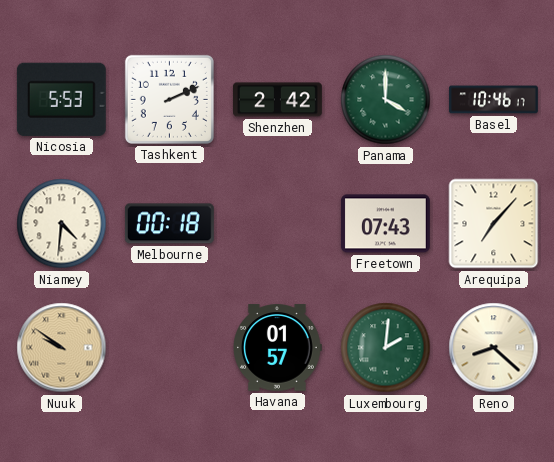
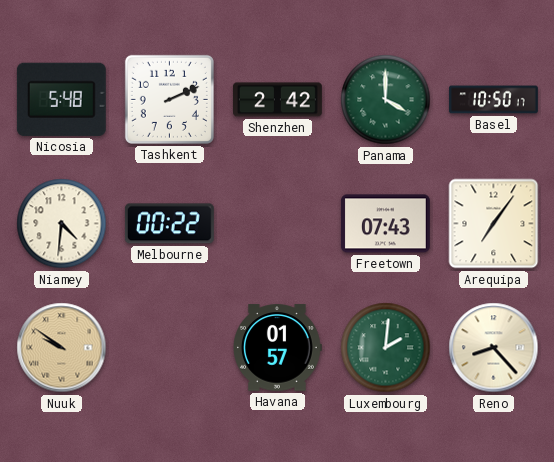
Nicosia: 5:53 -> 5:48 (61, 99)
Basel: 10:46 -> 10:50 (494, 100)
Melbourne: 00:18 -> 00:22 (169, 224)
Arequipa: 7:07 -> 7:06 (494, 224)
Reno: 8:22 -> 8:23 (494, 348)
